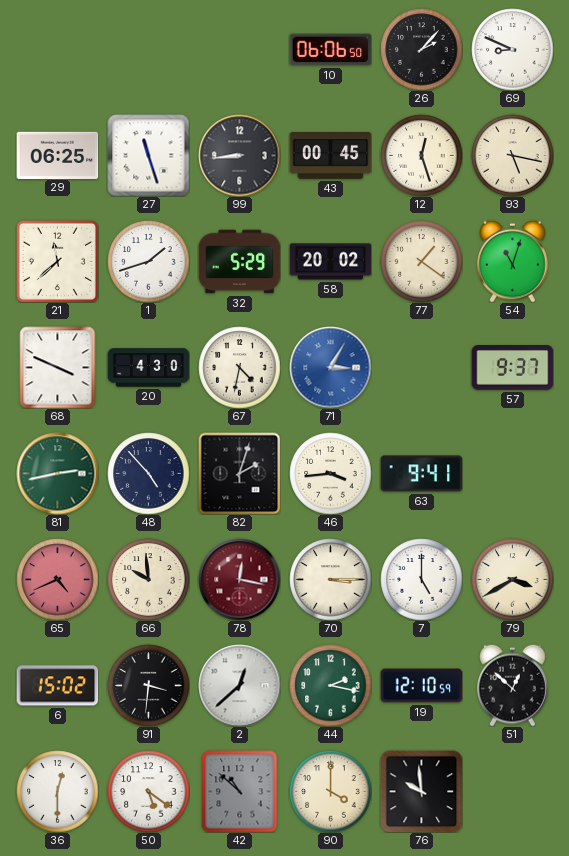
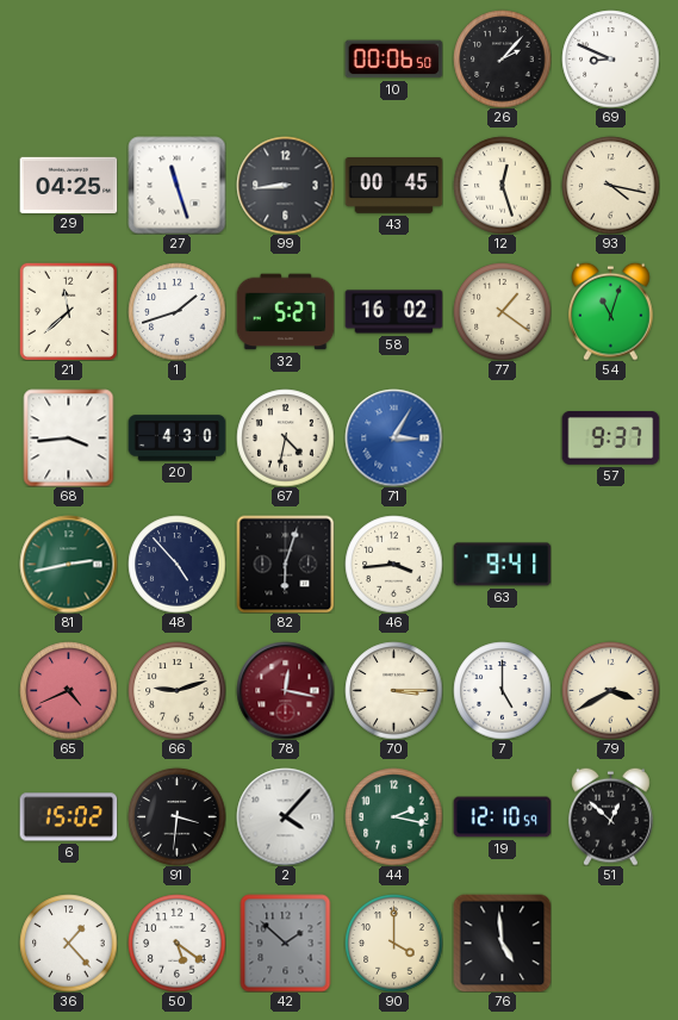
10: 06:06 -> 00:06 (393, 60)
29: 06:25 -> 04:25 (68, 185)
93: 5:17 -> 4:17 (610, 185)
32: 5:29 -> 5:27 (285, 312)
58: 20:02 -> 16:02 (393, 312)
68: 3:49 -> 3:44 (69, 437)
82: 2:03 -> 6:03 (285, 564)
66: 9:59 -> 9:12 (176, 690)
2: 12:38 -> 4:07 (285, 816)
36: 12:30 -> 1:23 (68, 943)
42: 10:52 -> 1:52 (286, 943)
76: 9:59 -> 4:59 (502, 943)
